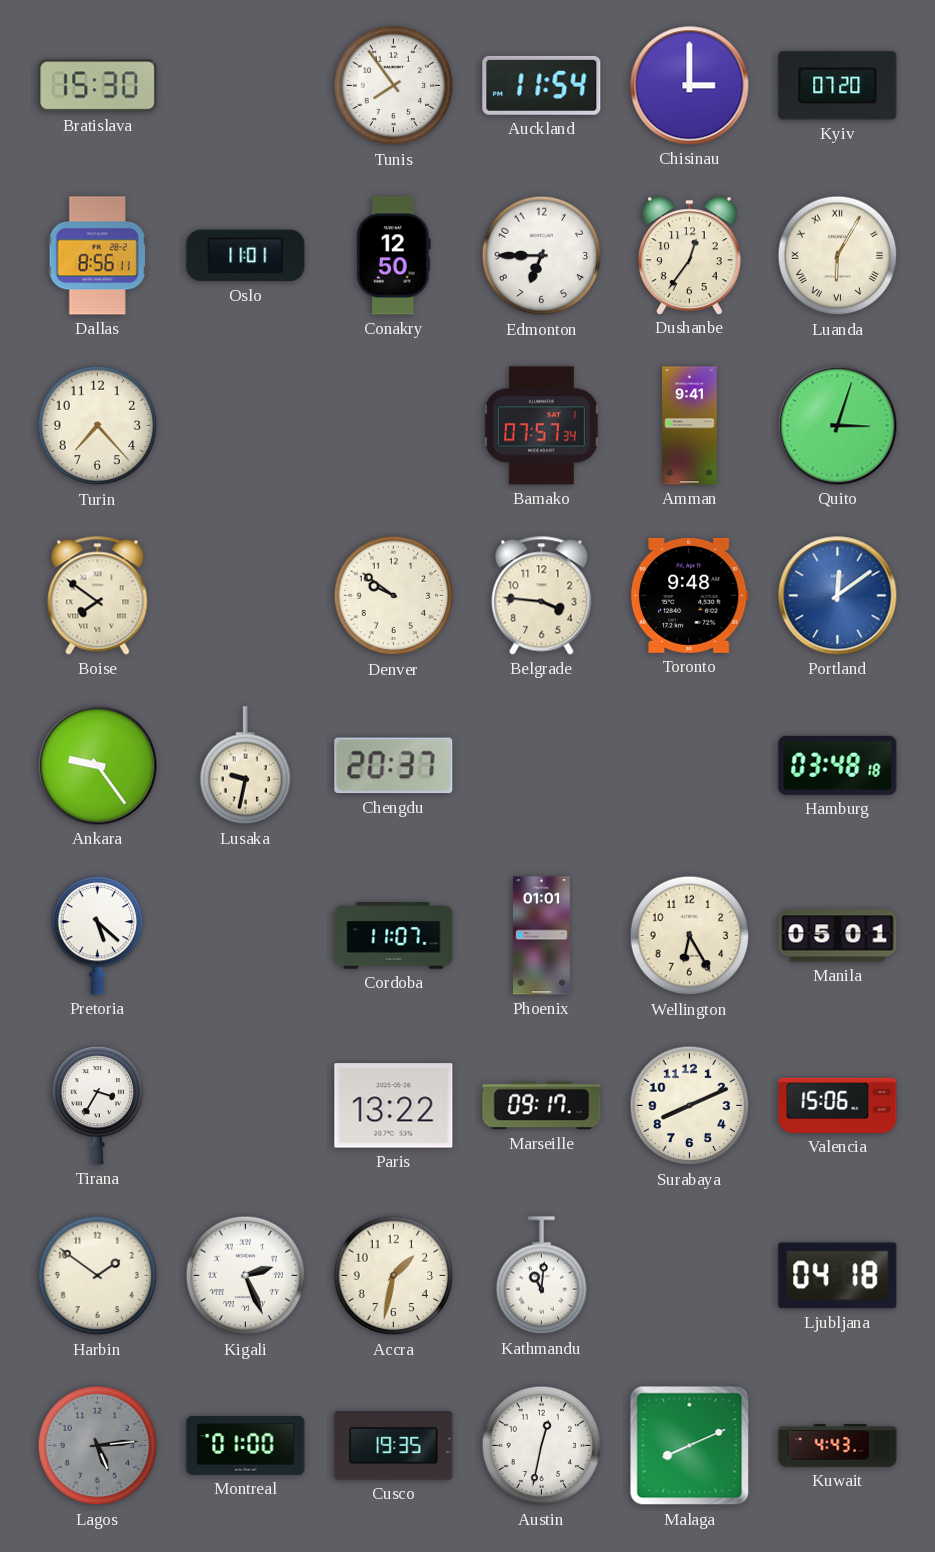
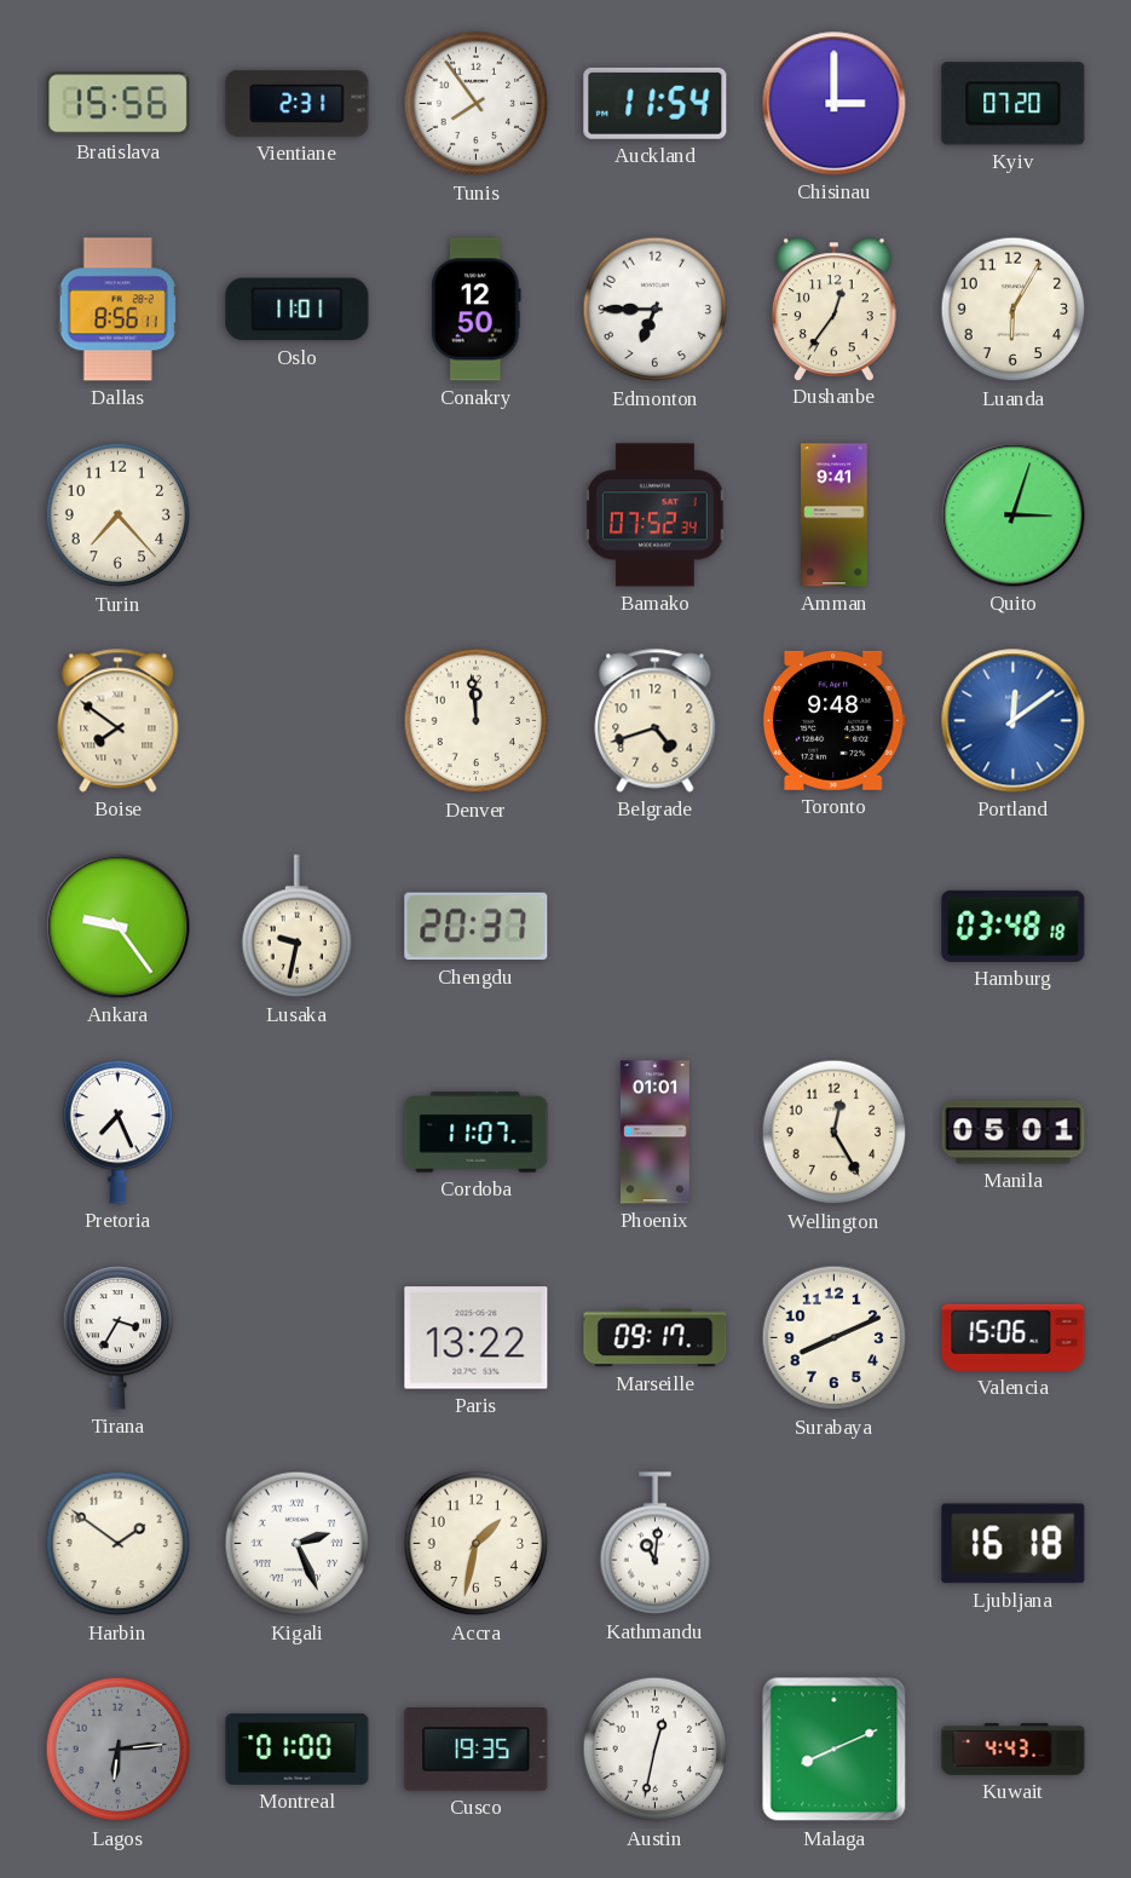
Bratislava: 15:30 -> 15:56 (119, 104)
Vientiane: none -> 2:31 (298, 103)
Luanda numerals: Roman -> Arabic (1014, 310)
Bamako: 07:57 -> 07:52 (656, 515)
Denver: 9:51 -> 11:59 (477, 721)
Belgrade: 3:46 -> 4:42 (656, 721)
Pretoria: 5:22 -> 7:26 (119, 1133)
Wellington: 6:25 -> 12:25 (835, 1133)
Ljubljana: 04:18 -> 16:18 (1014, 1544)
Lagos: 5:14 -> 6:14 (119, 1750)
